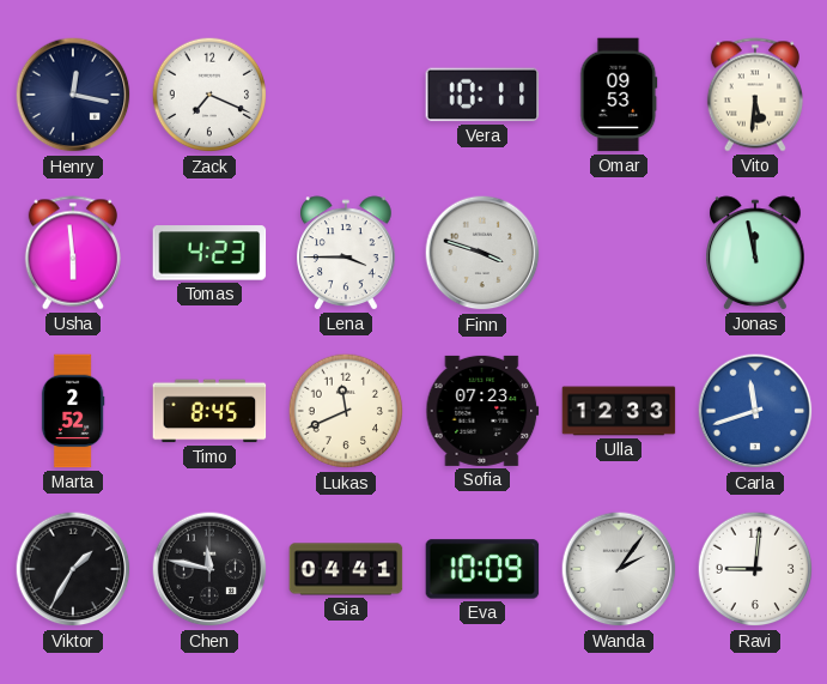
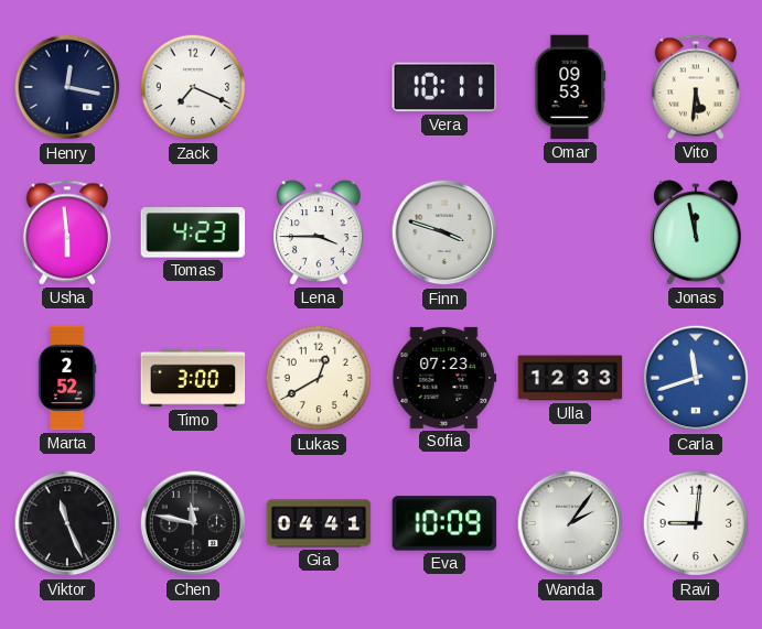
Timo: 8:45 -> 3:00 (193, 378)
Lukas: 11:41 -> 12:40 (319, 378)
Viktor: 1:35 -> 11:26 (67, 523)
